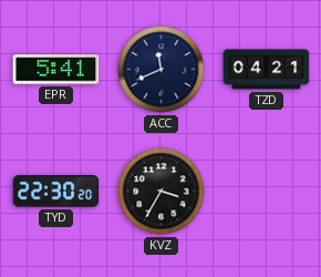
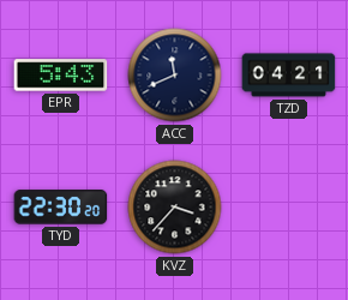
EPR: 5:41 -> 5:43 (61, 76)
KVZ: 3:35 -> 3:37 (175, 208)
